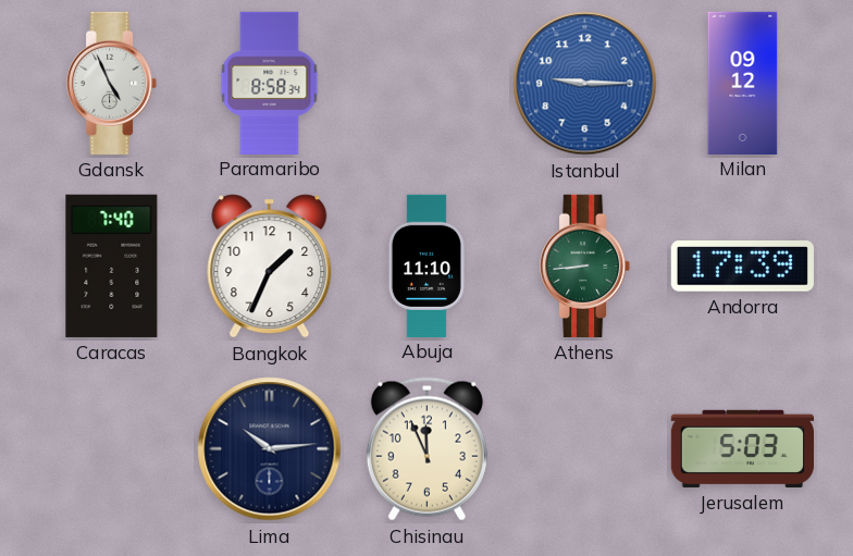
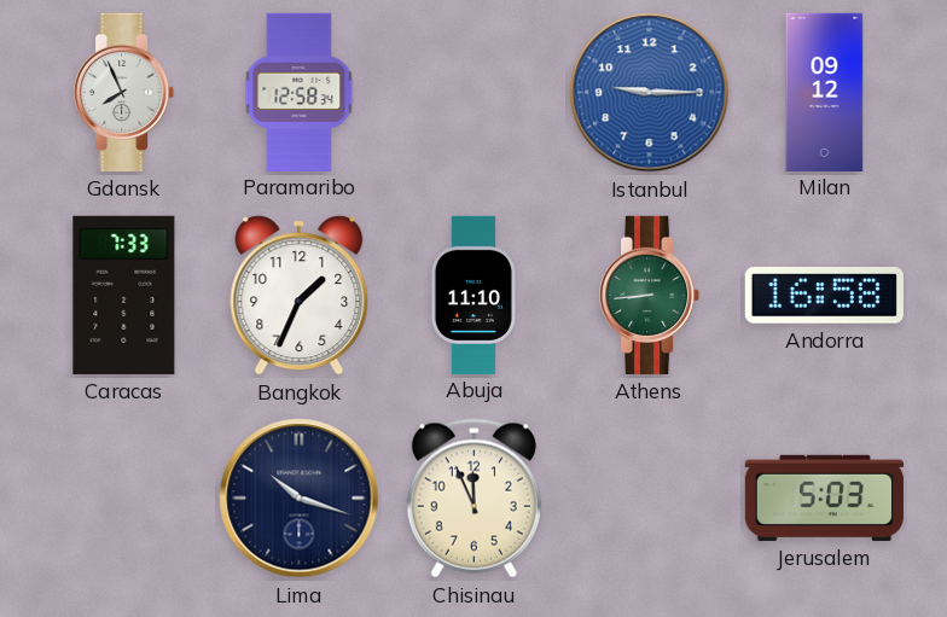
Gdansk: 4:56 -> 7:56 (124, 92)
Paramaribo: 8:58 -> 12:58 (300, 92)
Caracas: 7:40 -> 7:33 (124, 295)
Andorra: 17:39 -> 16:58 (824, 296)
Lima: 10:14 -> 10:18 (300, 499)
